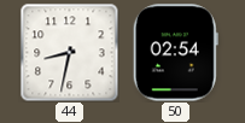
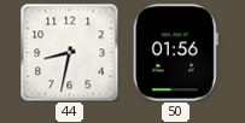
50: 02:54 -> 01:56 (175, 53)
